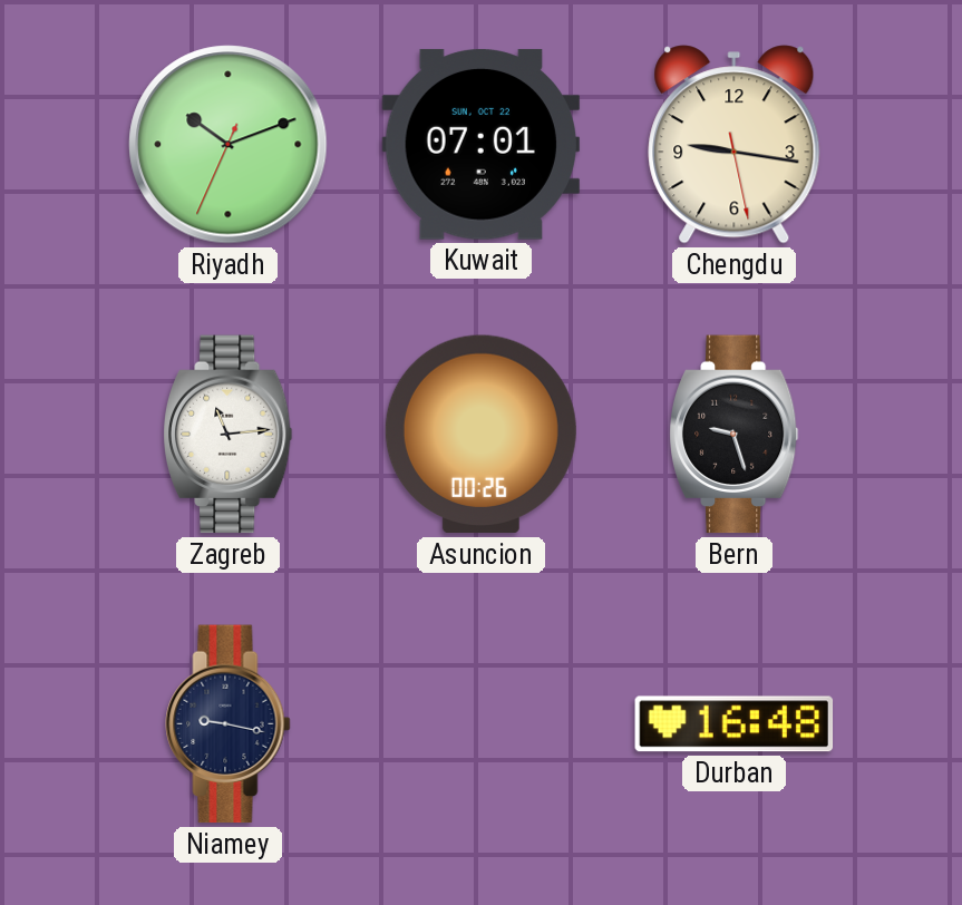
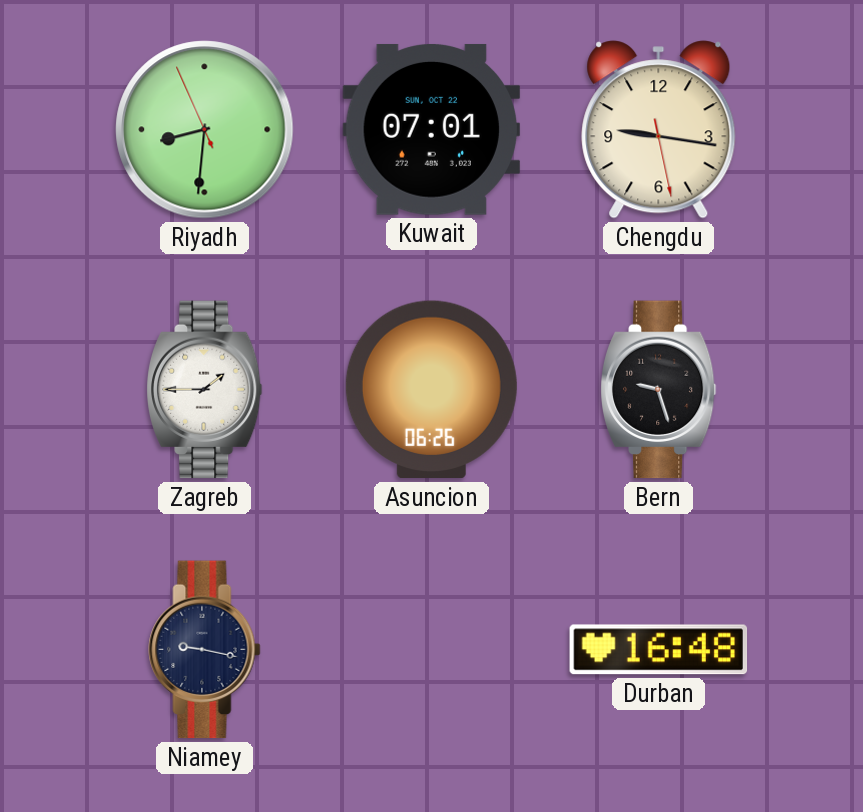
Riyadh: 10:11 -> 8:30 (205, 130)
Zagreb: 11:14 -> 1:45 (204, 390)
Asuncion: 00:26 -> 06:26 (431, 390)
